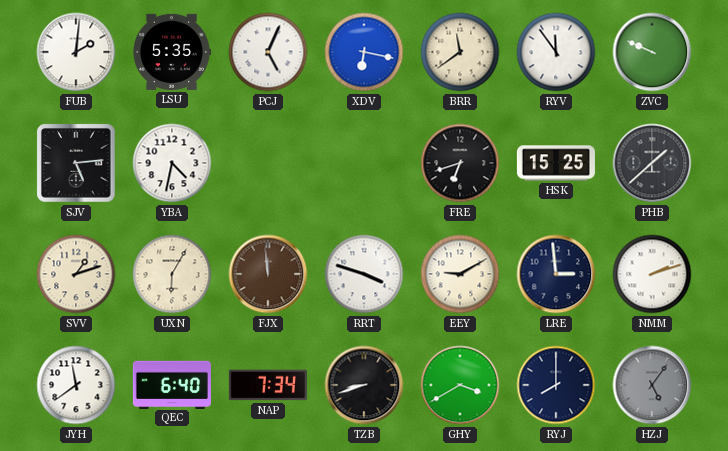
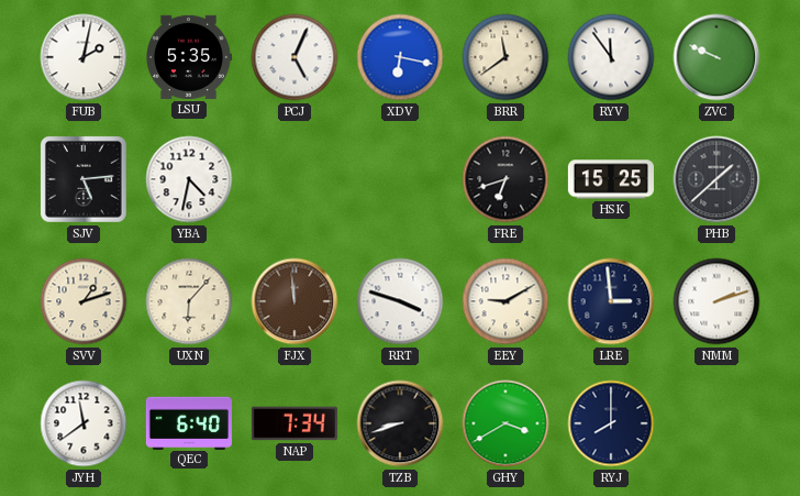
FUB: 2:01 -> 2:02 (84, 57)
UXN: 6:05 -> 6:07 (189, 301)
HZJ: 5:06 -> none (652, 385)
